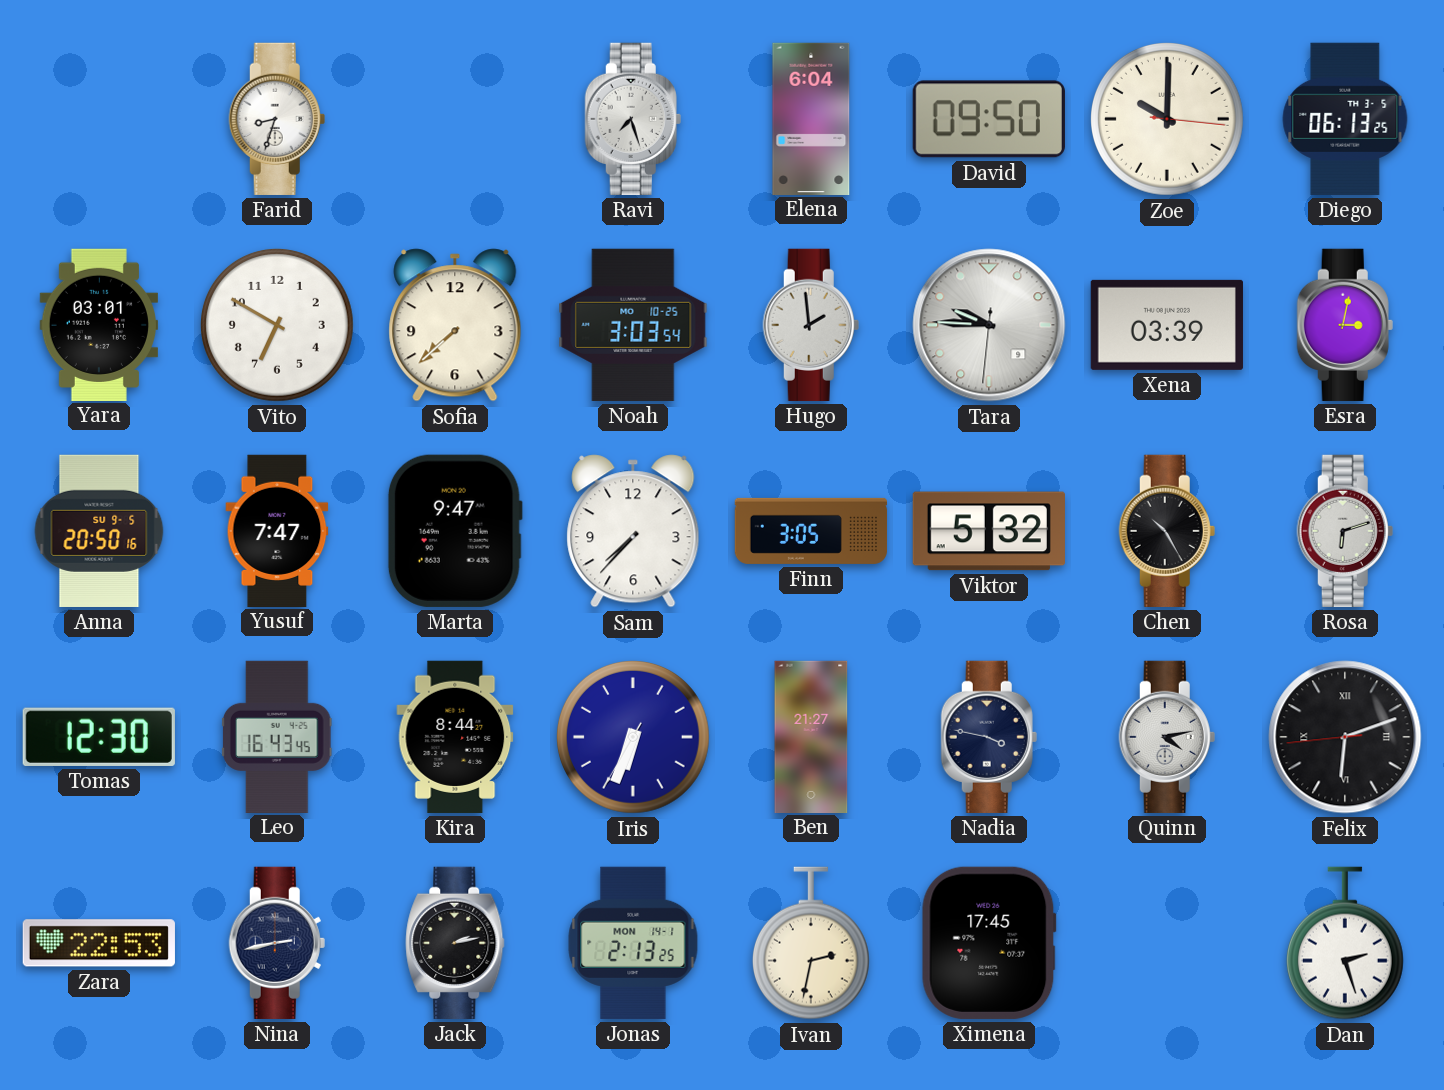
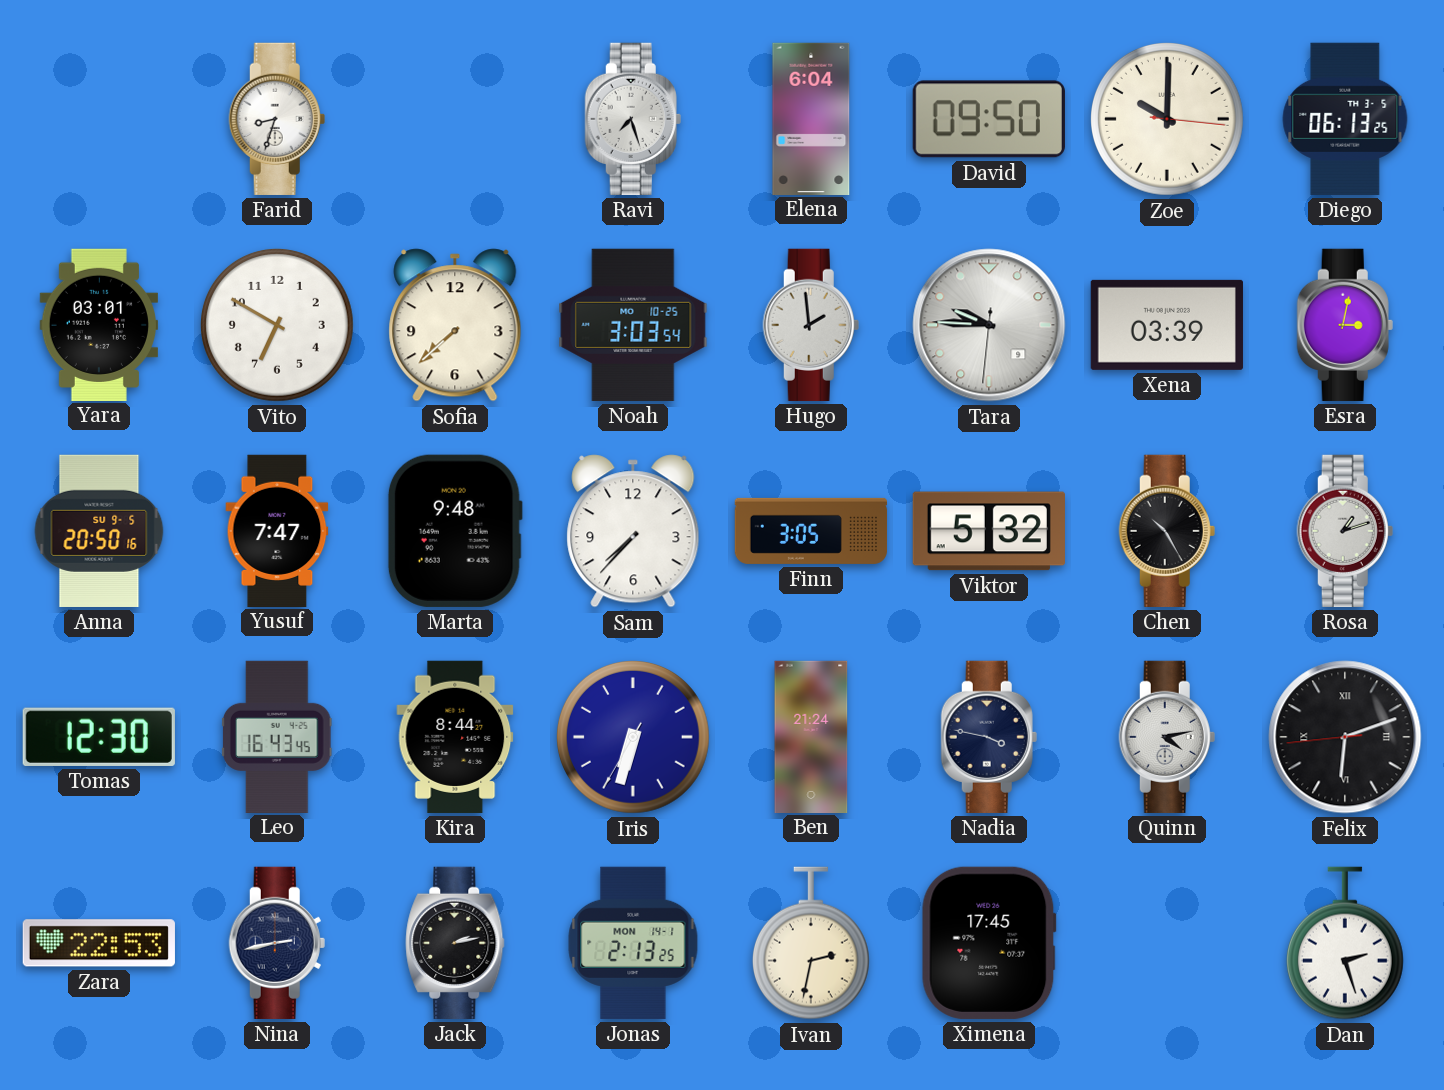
Marta: 9:47 -> 9:48 (455, 531)
Rosa: 6:12 -> 1:12 (1345, 531)
Iris: 6:33 -> 6:32 (633, 737)
Ben: 21:27 -> 21:24 (811, 736)
